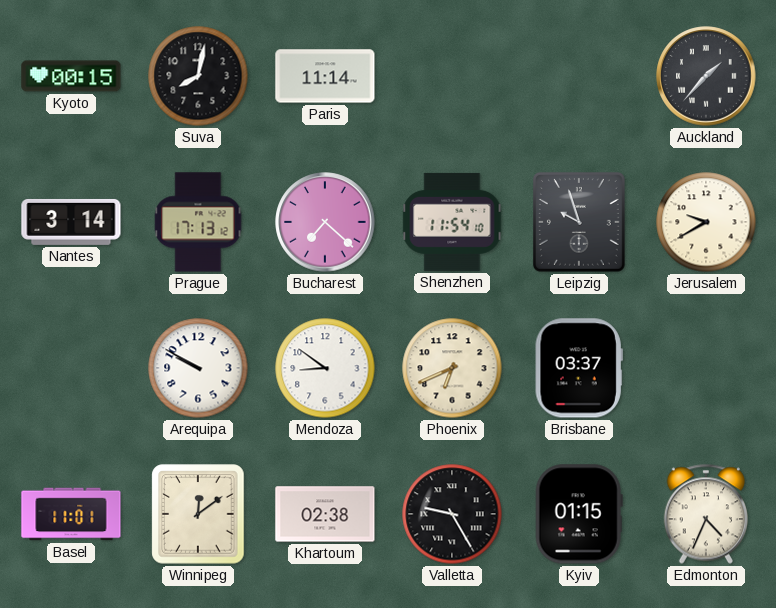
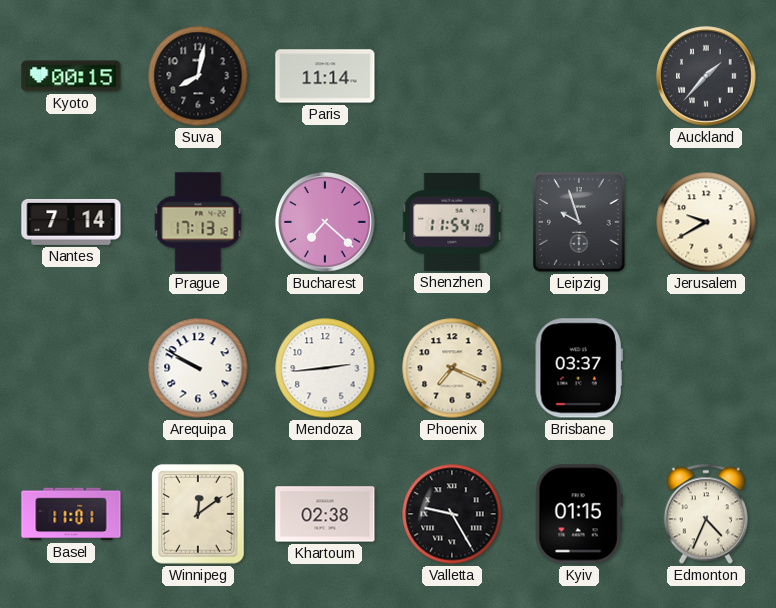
Nantes: 3:14 -> 7:14 (71, 222)
Mendoza: 8:51 -> 2:44 (325, 368)
Phoenix: 6:41 -> 7:19 (452, 368)
